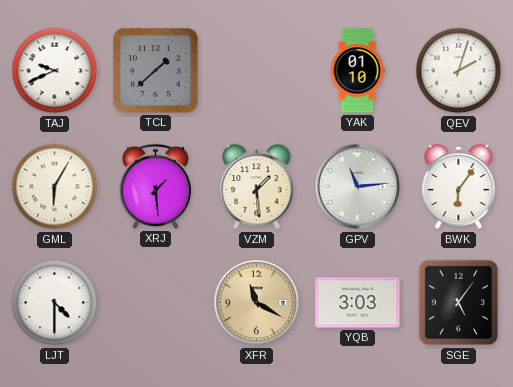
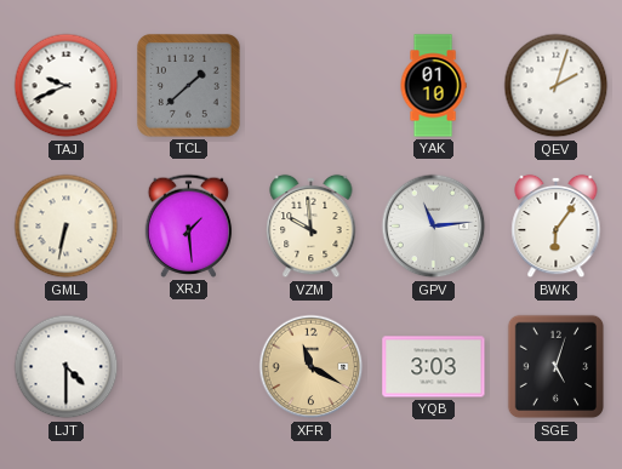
GML: 6:05 -> 6:32 (67, 227)
VZM: 1:29 -> 9:59 (312, 227)
SGE: 5:06 -> 5:03 (557, 367)
